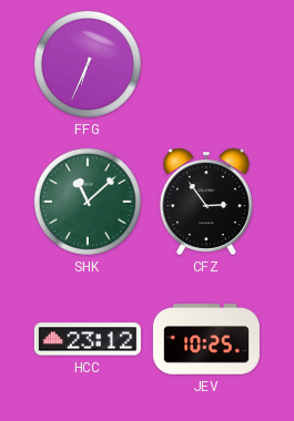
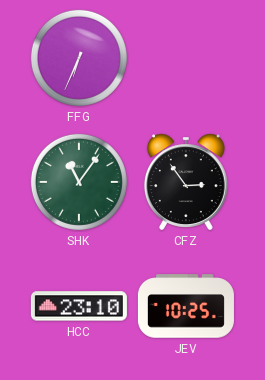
SHK: 11:08 -> 11:06 (79, 182)
HCC: 23:12 -> 23:10 (79, 306)
